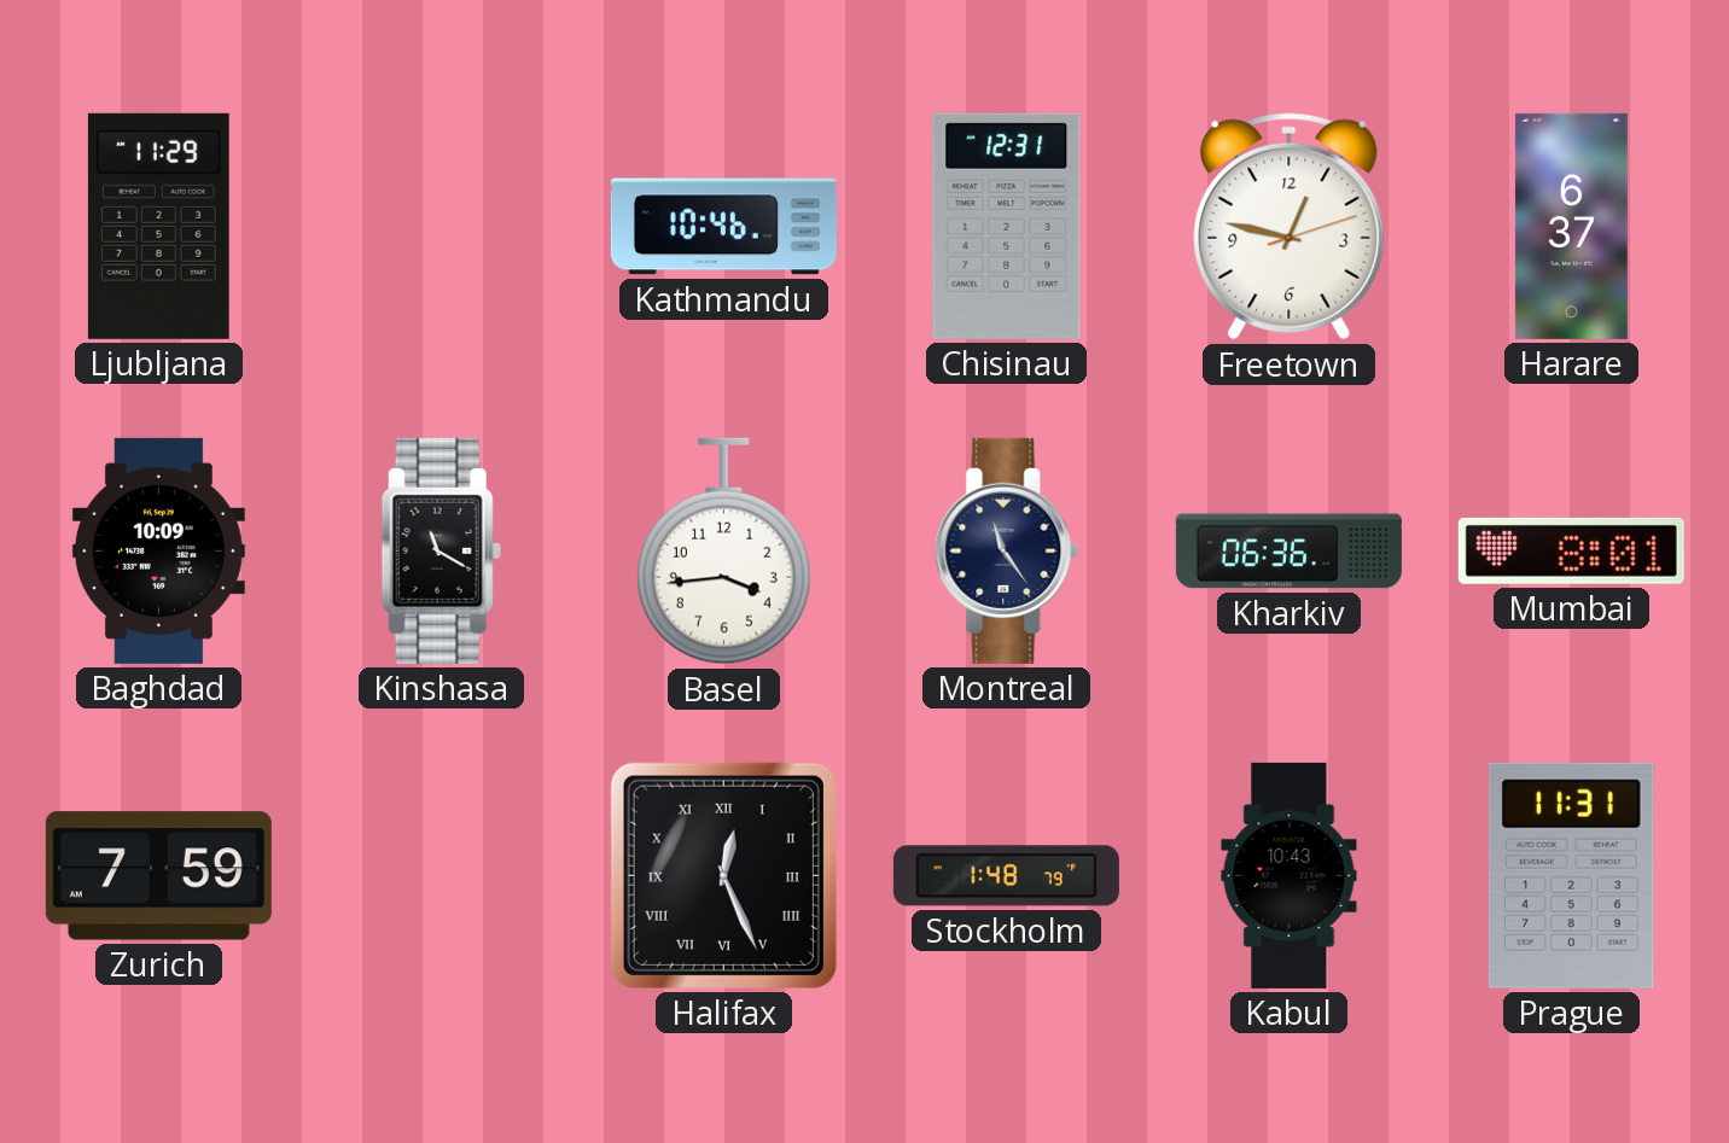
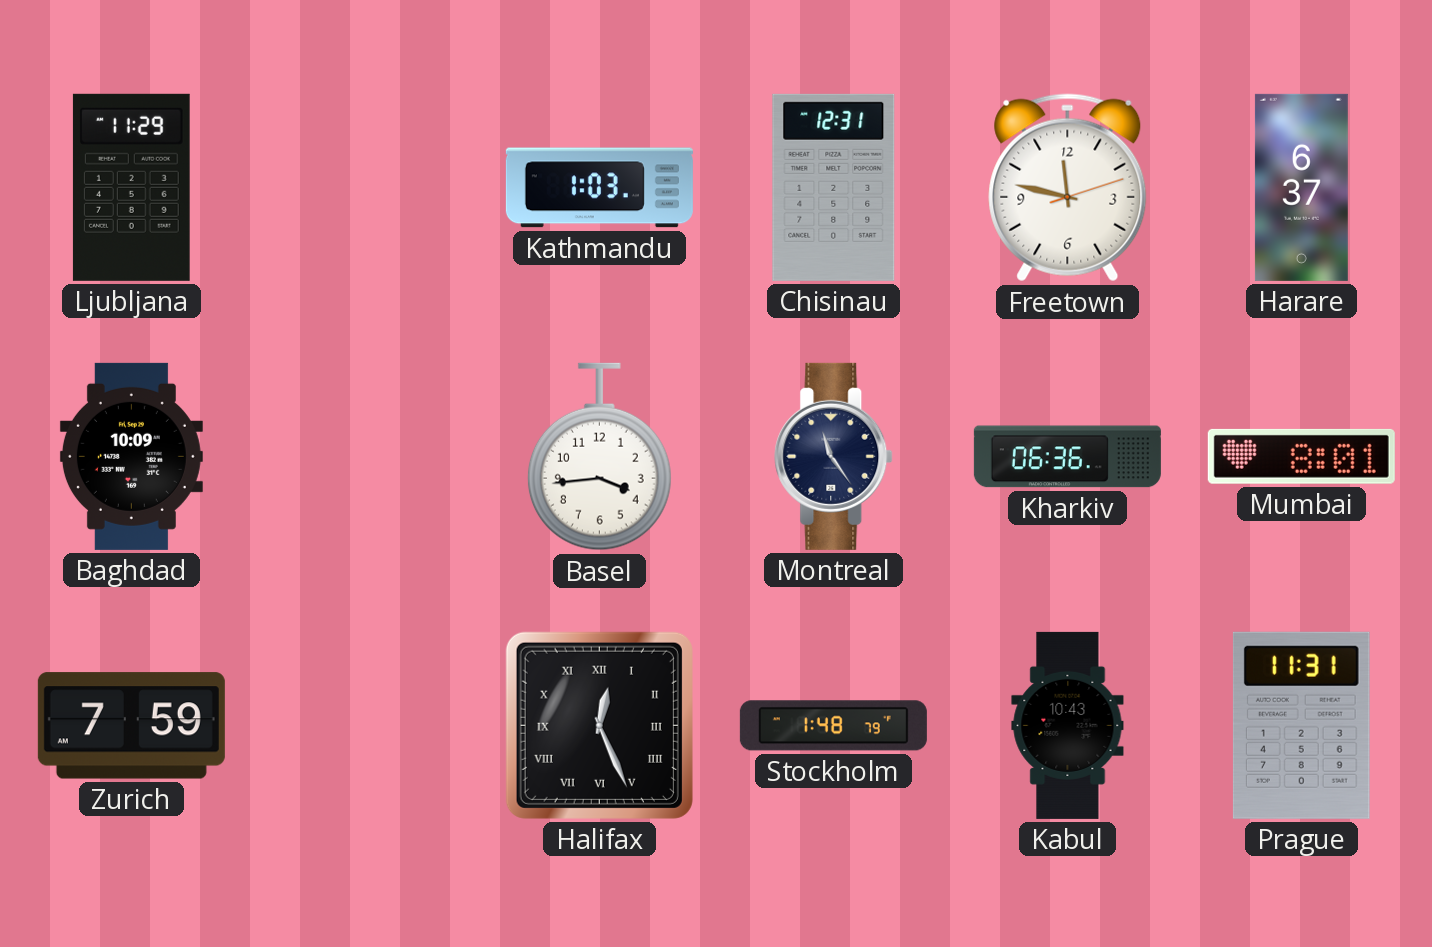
Kathmandu: 10:46 -> 1:03 (599, 188)
Freetown: 12:47 -> 11:47 (1068, 188)
Kinshasa: 11:20 -> none (441, 550)
